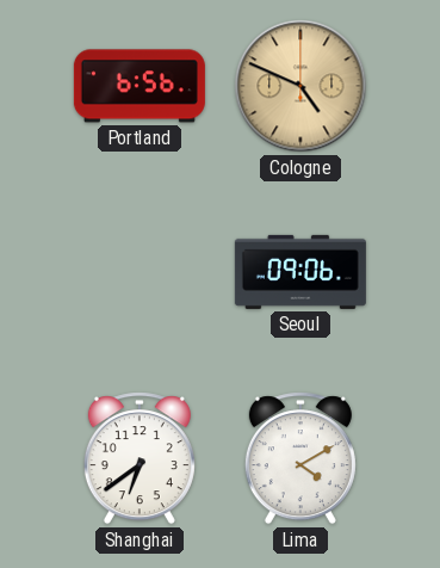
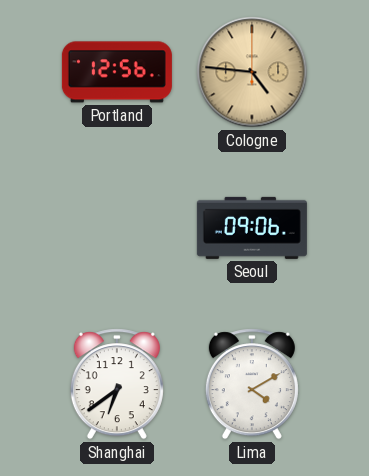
Portland: 6:56 -> 12:56 (117, 72)
Cologne: 4:49 -> 4:46 (252, 72)
